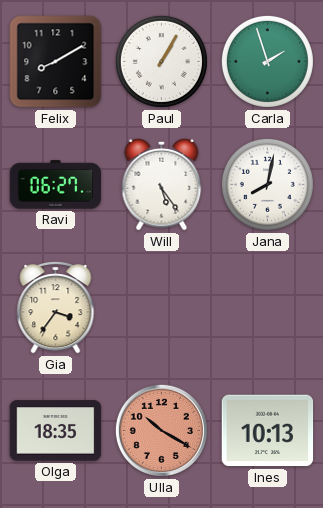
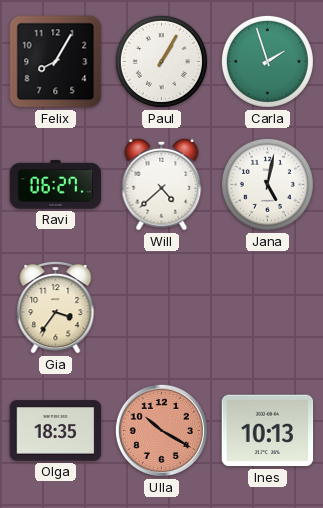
Felix: 8:10 -> 8:05 (56, 62)
Will: 5:24 -> 4:38 (162, 184)
Jana: 8:02 -> 5:02 (267, 184)
